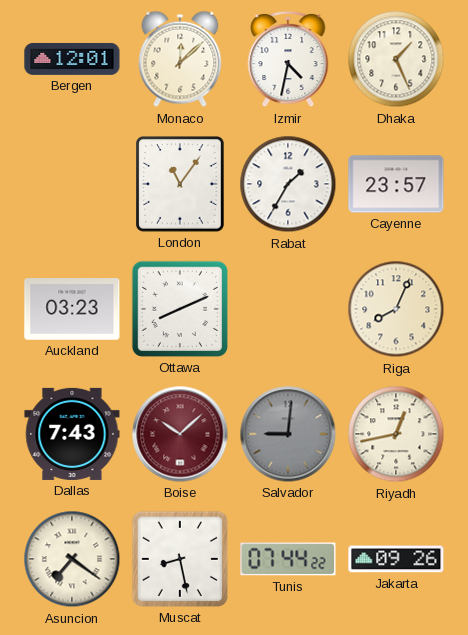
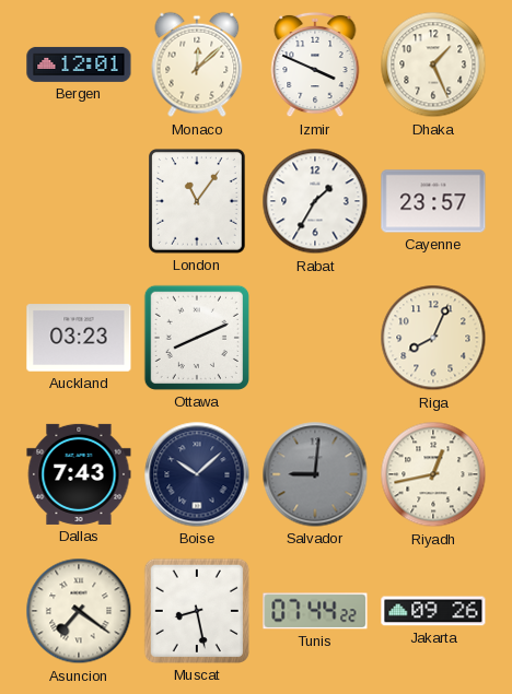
Izmir: 4:32 -> 3:49 (315, 64)
Boise dial: burgundy -> navy (197, 474)
